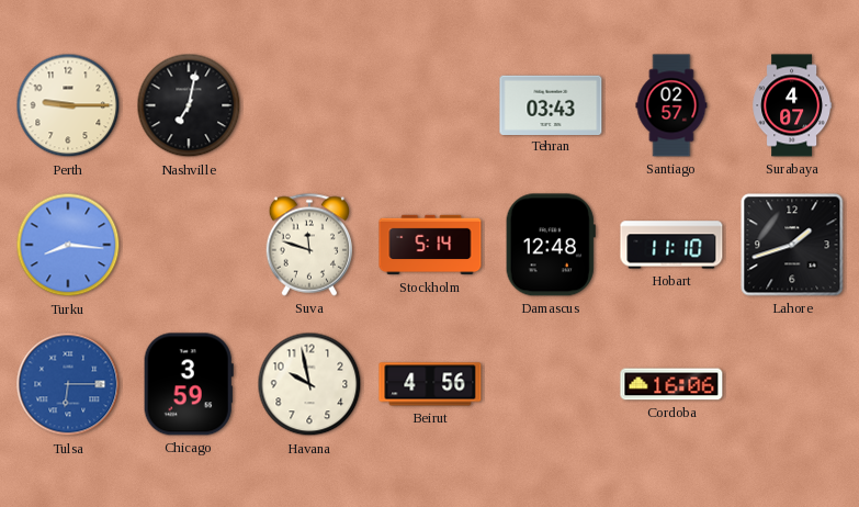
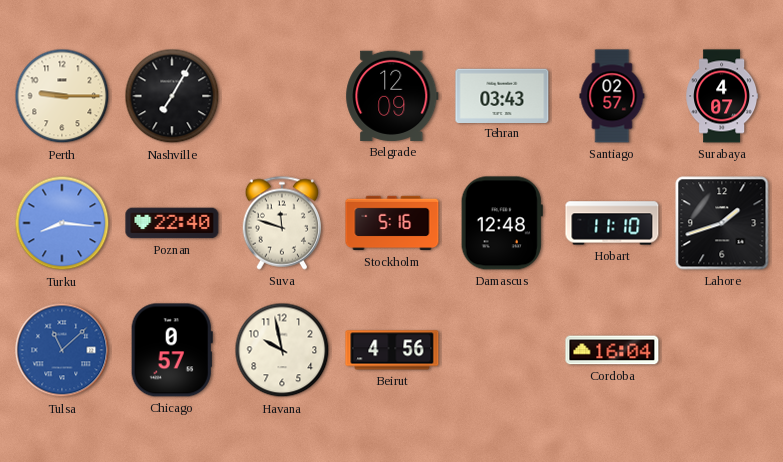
Nashville: 7:02 -> 7:05 (172, 96)
Belgrade: none -> 12:09 (392, 96)
Poznan: none -> 22:40 (172, 223)
Stockholm: 5:14 -> 5:16 (392, 223)
Tulsa: 6:15 -> 11:08 (62, 350)
Chicago: 3:59 -> 0:57 (172, 350)
Cordoba: 16:06 -> 16:04 (612, 350)
